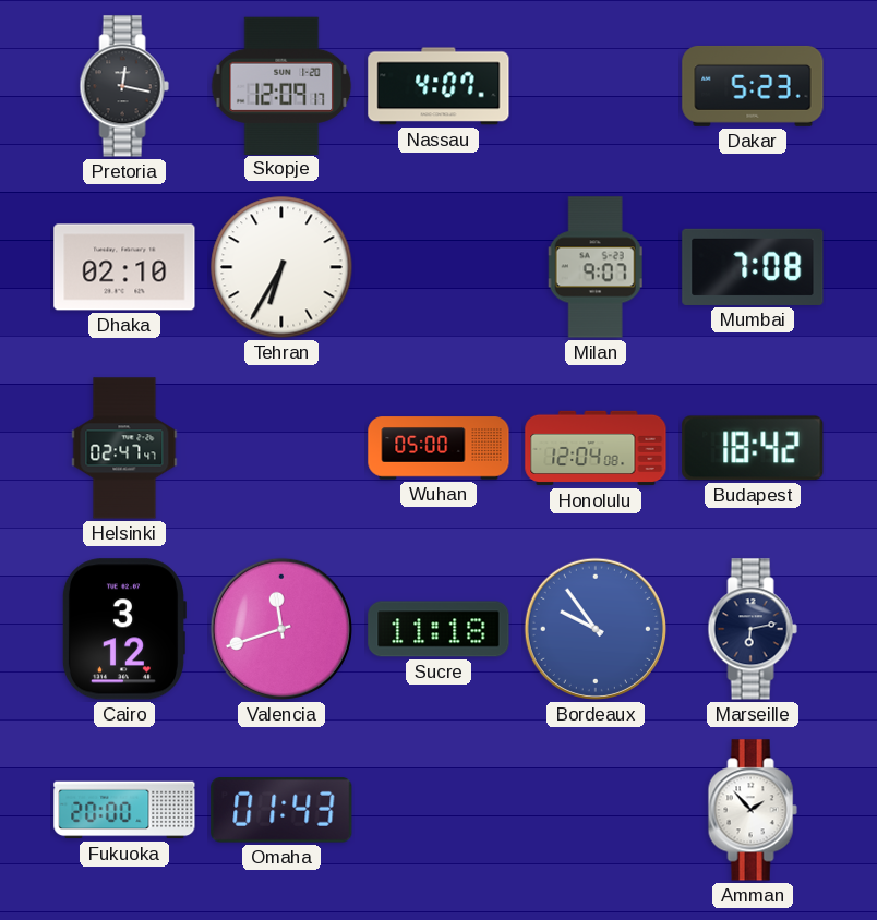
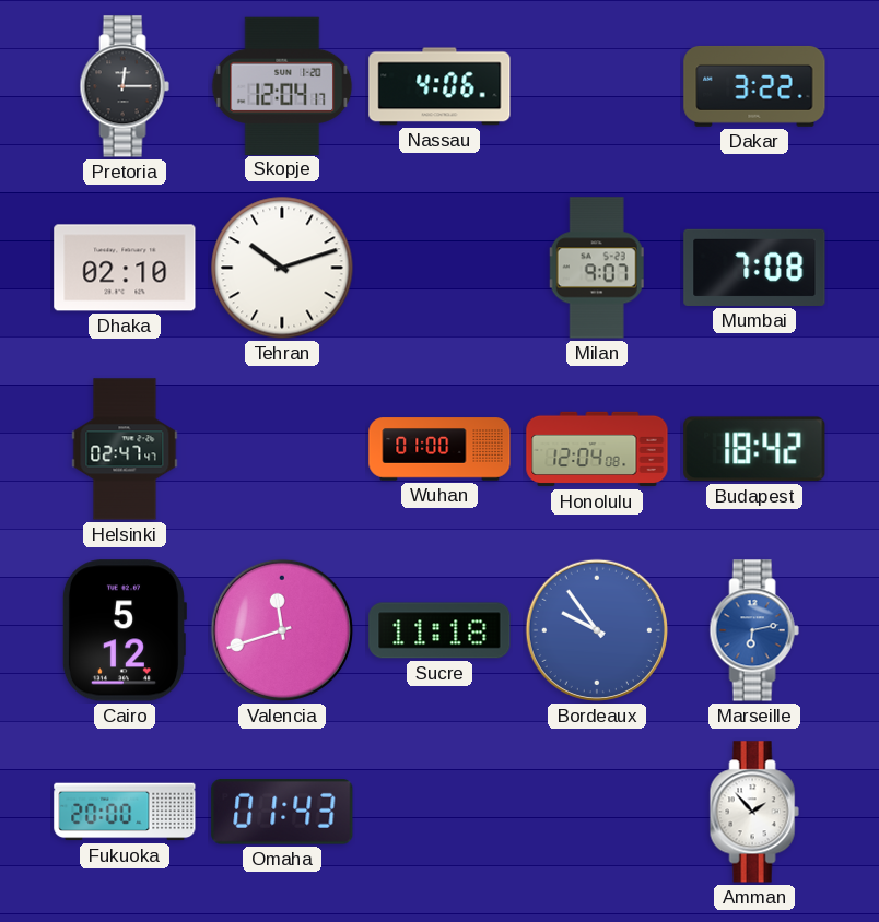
Pretoria: 12:17 -> 12:15 (125, 86)
Skopje: 12:09 -> 12:04 (282, 85)
Nassau: 4:07 -> 4:06 (440, 86)
Dakar: 5:23 -> 3:22 (754, 86)
Tehran: 6:35 -> 10:12 (282, 268)
Wuhan: 05:00 -> 01:00 (440, 449)
Cairo: 3:12 -> 5:12 (124, 630)
Marseille dial: navy -> blue (754, 630)
